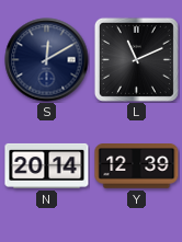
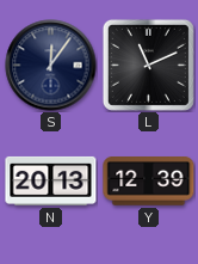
S: 12:10 -> 12:06 (51, 66)
N: 20:14 -> 20:13 (51, 180)
